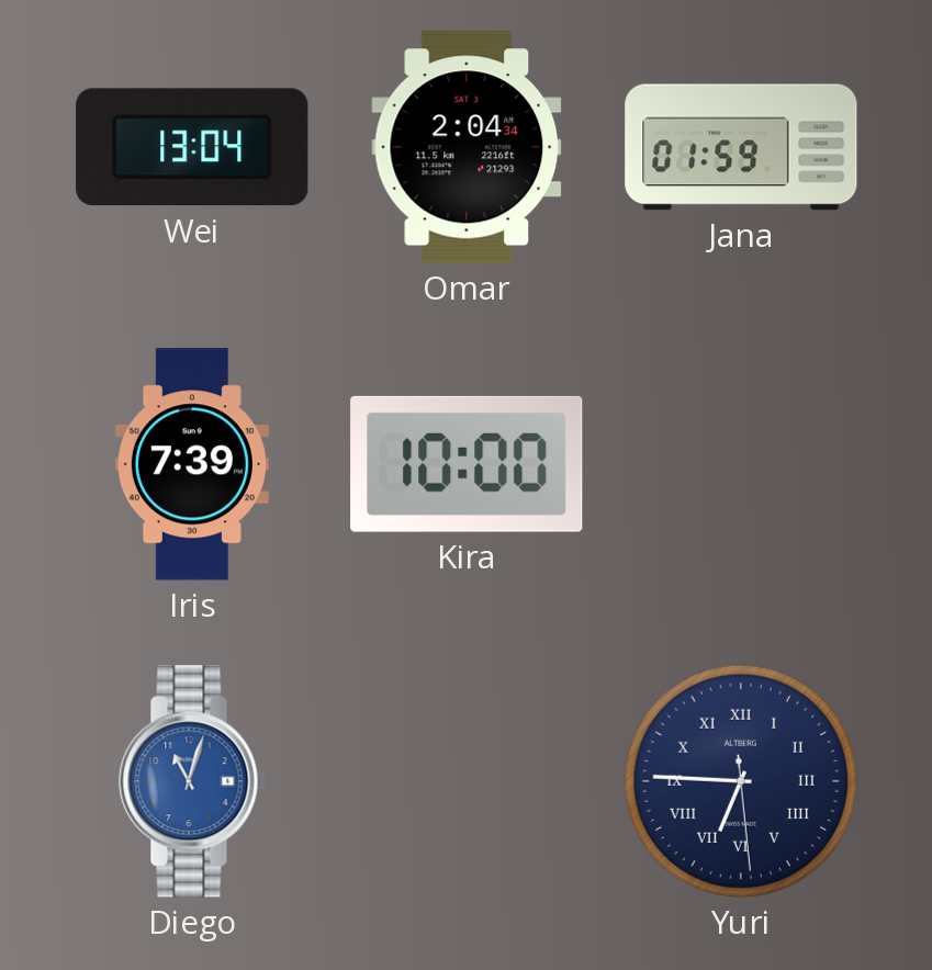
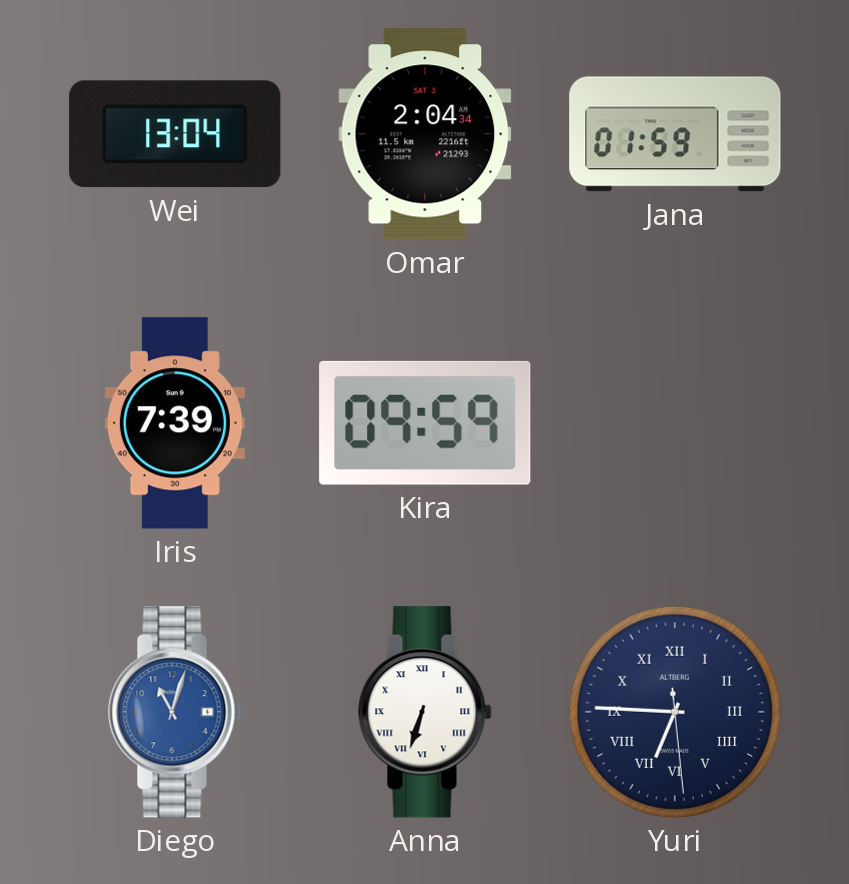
Kira: 10:00 -> 09:59 (425, 423)
Anna: none -> 6:33 (425, 712)
